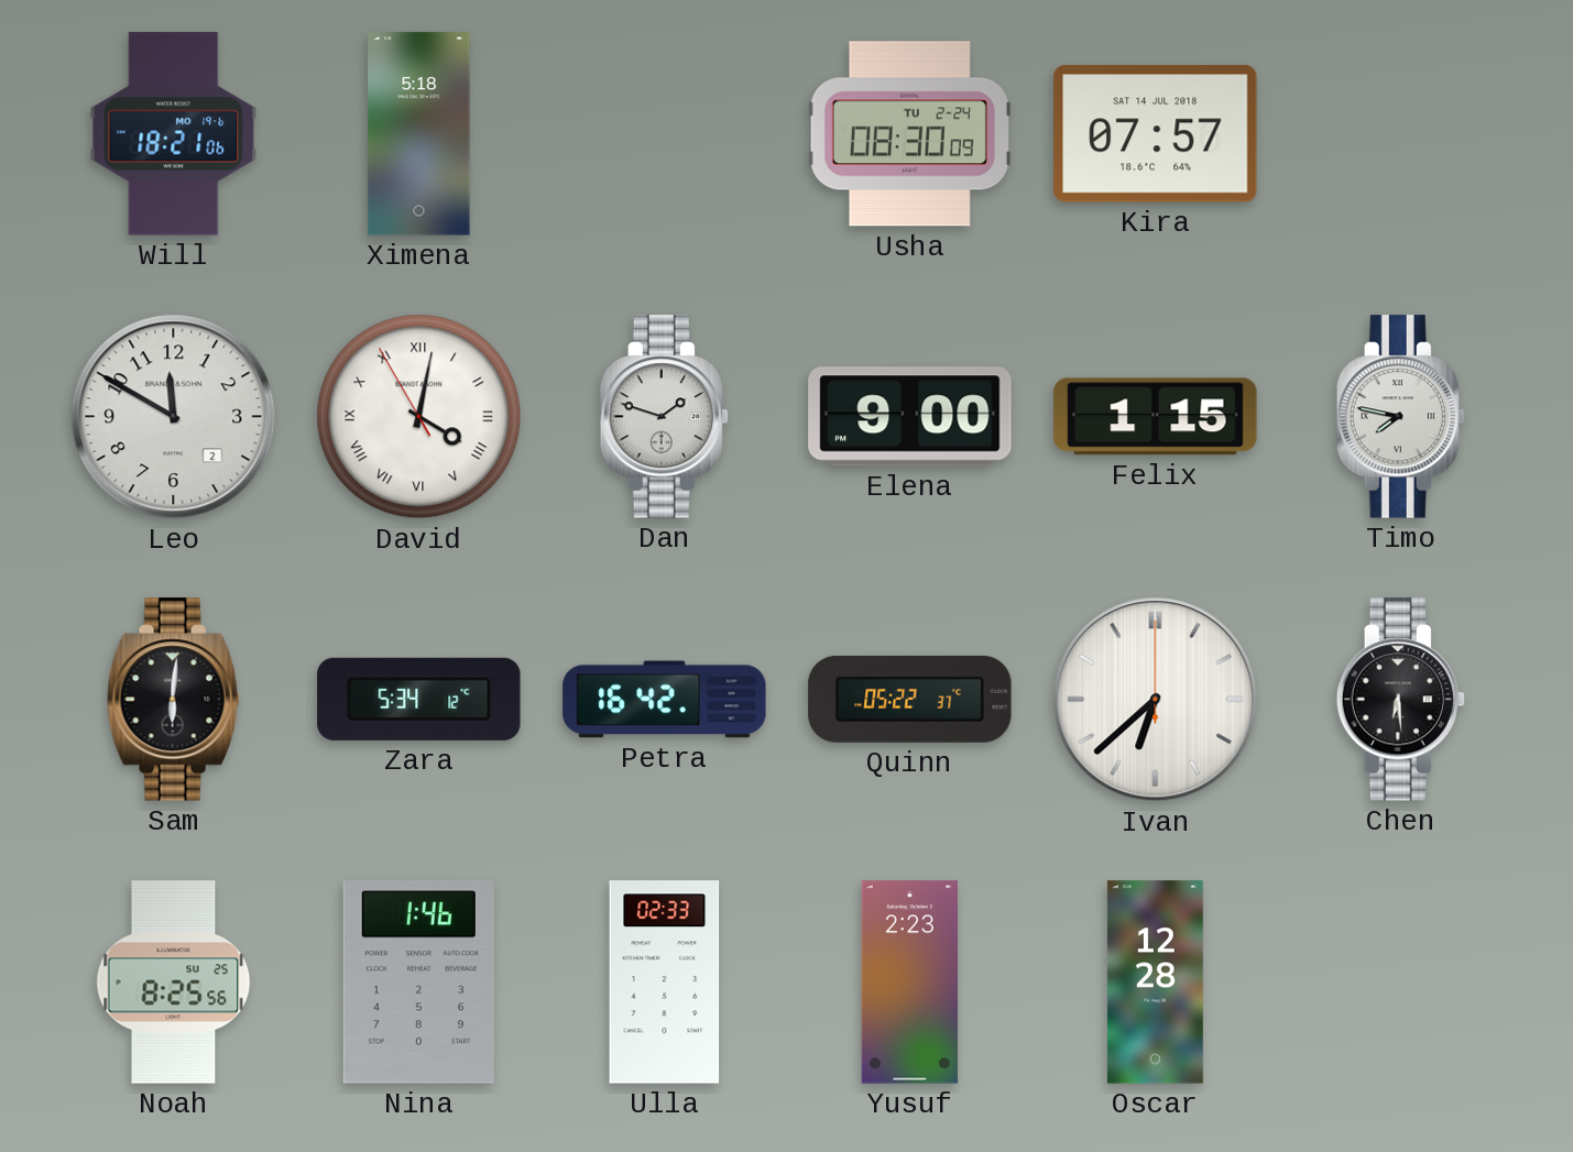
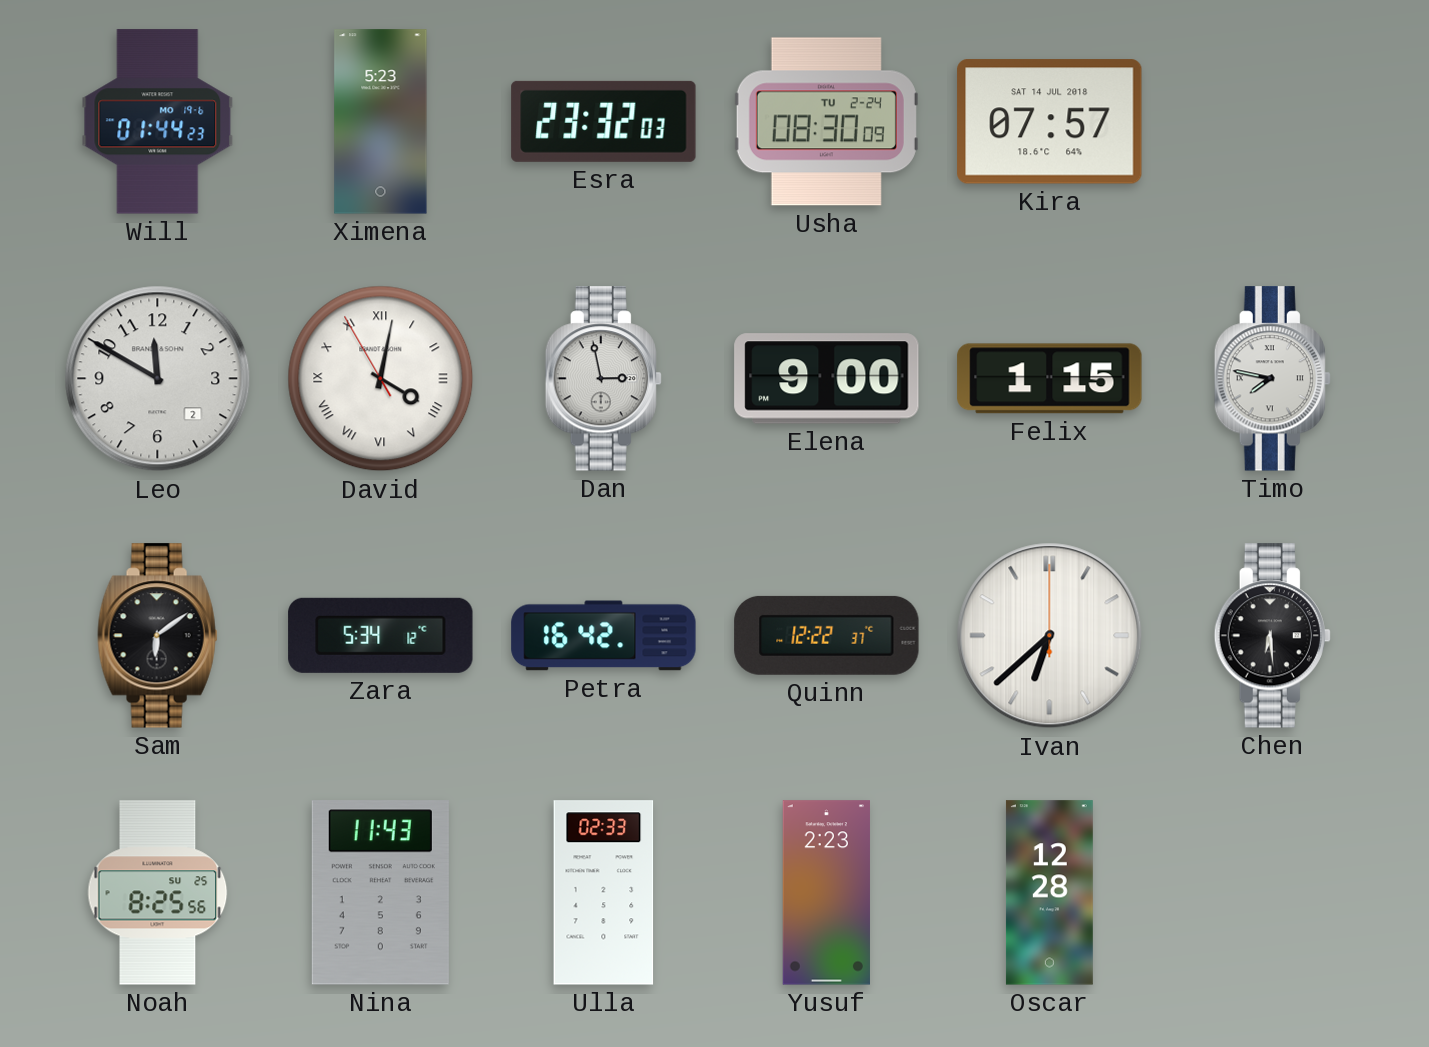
Will: 18:21 -> 01:44 (158, 122)
Ximena: 5:18 -> 5:23 (381, 122)
Esra: none -> 23:32 (604, 121)
Dan: 1:48 -> 2:58 (603, 379)
Sam: 6:01 -> 6:09 (158, 636)
Quinn: 05:22 -> 12:22 (827, 635)
Nina: 1:46 -> 11:43 (380, 893)
